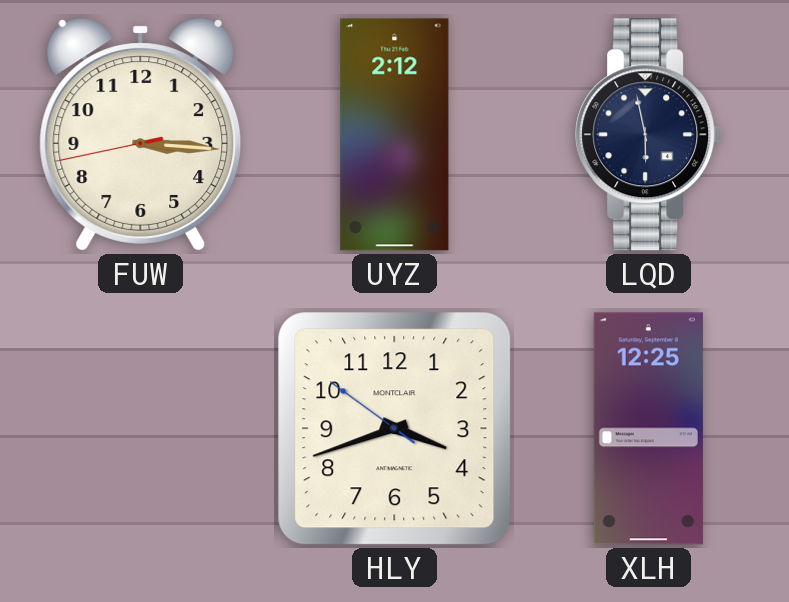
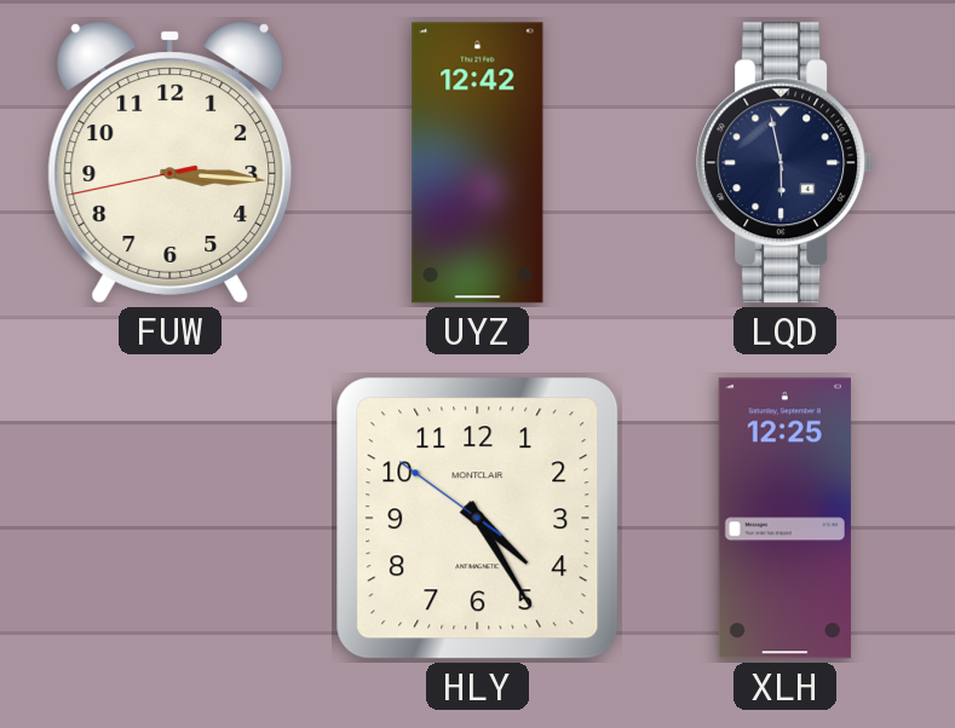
UYZ: 2:12 -> 12:42 (478, 163)
HLY: 3:41 -> 4:24 (478, 519)
